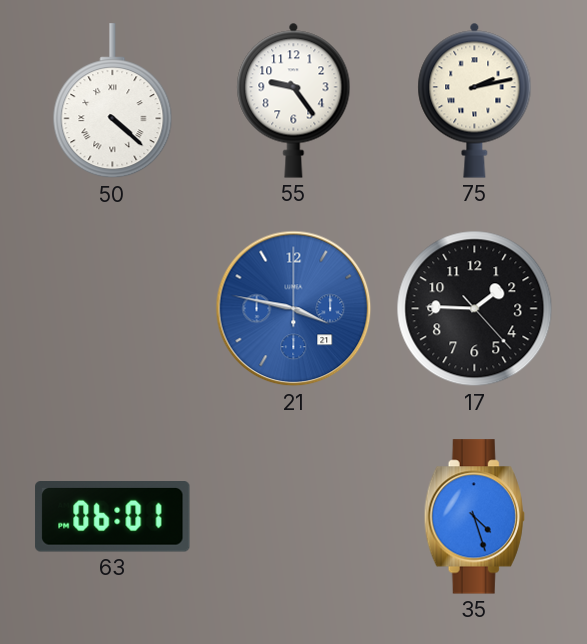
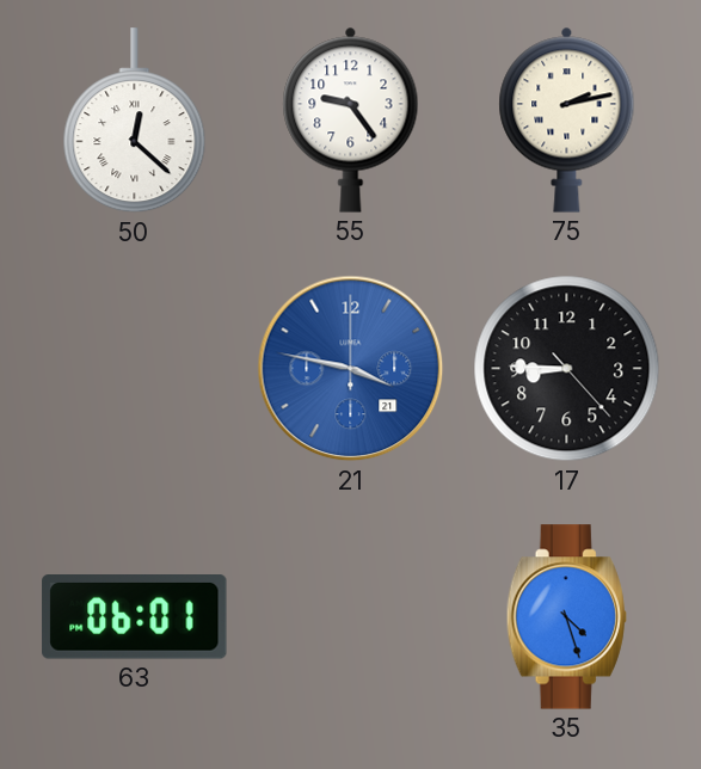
50: 4:22 -> 12:22 (135, 121)
17: 1:45 -> 8:45 (567, 369)
